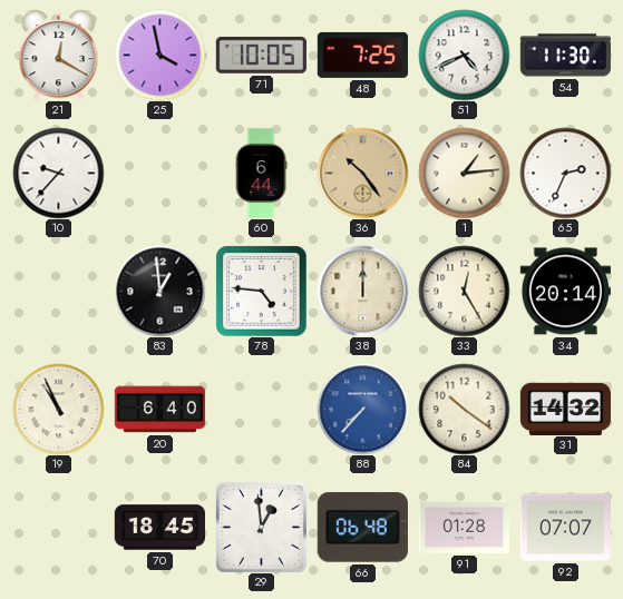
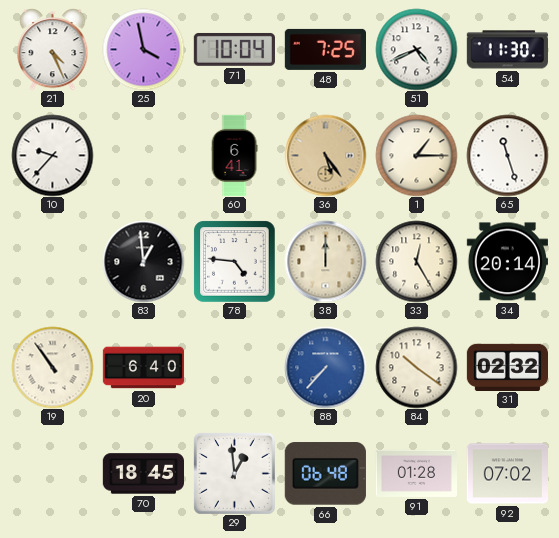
21: 12:20 -> 4:26 (53, 49)
71: 10:05 -> 10:04 (234, 49)
60: 6:44 -> 6:41 (234, 155)
36: 10:24 -> 5:24 (325, 155)
1: 1:14 -> 1:15 (416, 155)
65: 2:34 -> 11:27 (507, 155)
19: 10:56 -> 10:54 (52, 367)
31: 14:32 -> 02:32 (507, 367)
92: 07:07 -> 07:02 (507, 474)
